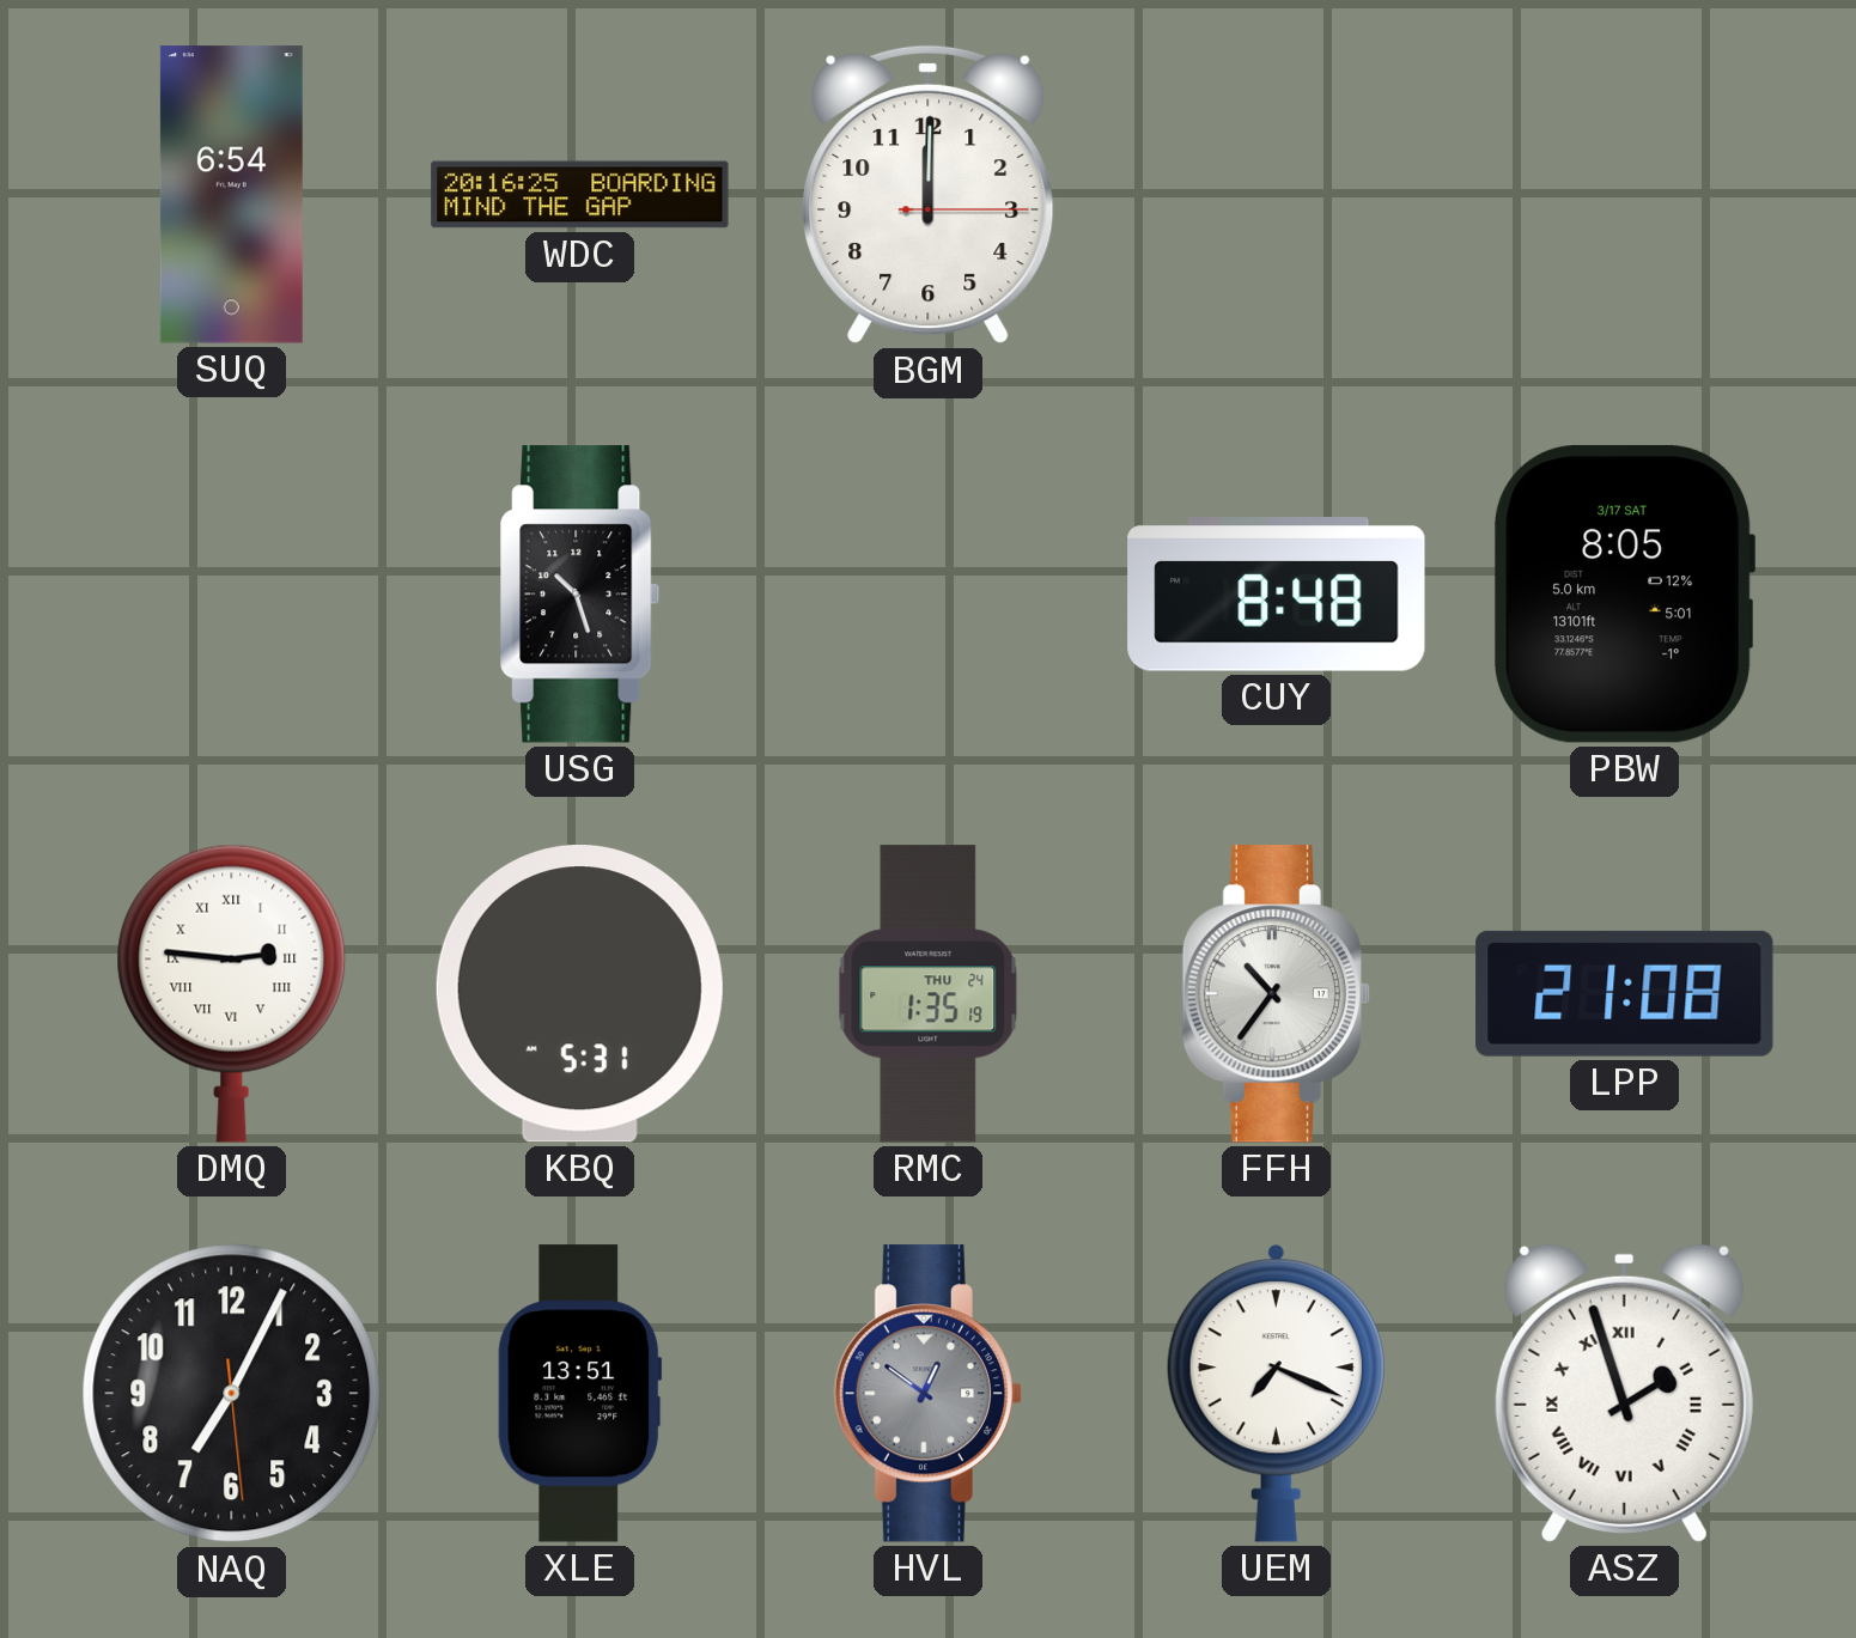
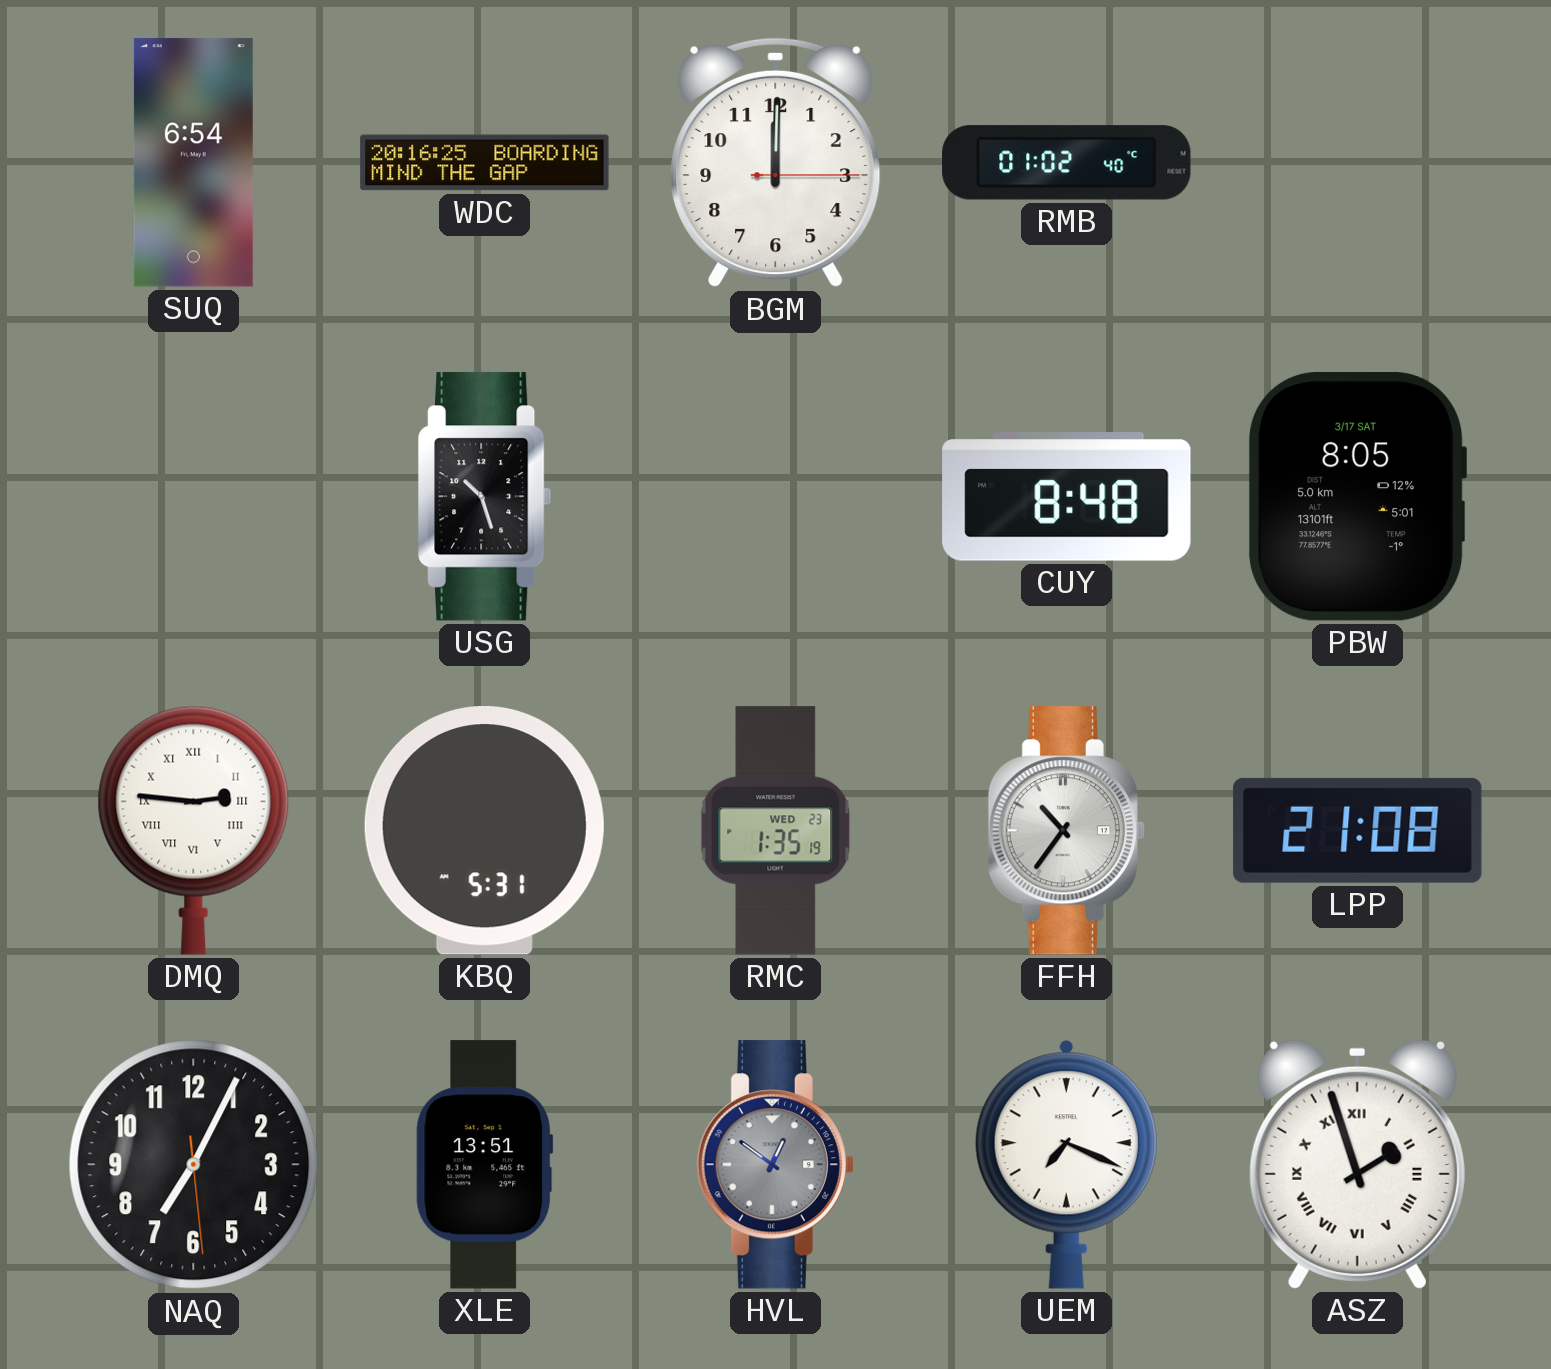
RMB: none -> 01:02 (1067, 163)
RMC date: THU 24 -> WED 23 (776, 831)
